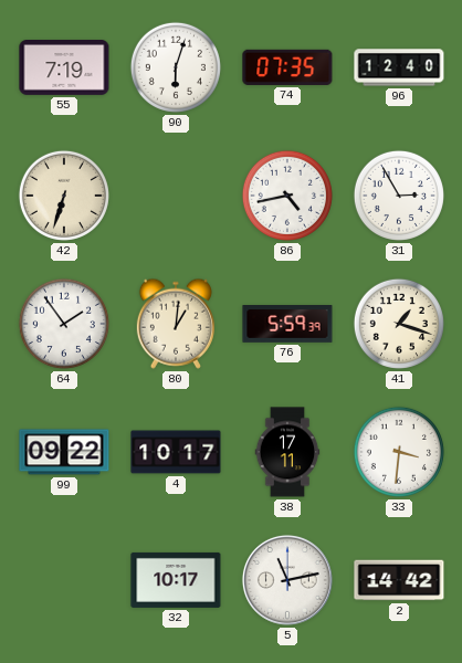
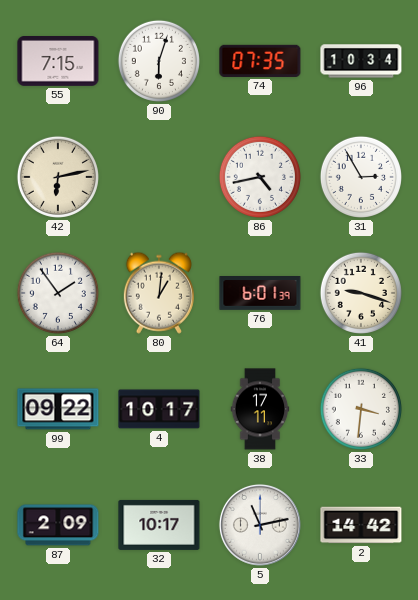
55: 7:19 -> 7:15 (58, 62)
96: 12:40 -> 10:34 (361, 61)
42: 6:33 -> 6:13 (58, 177)
76: 5:59 -> 6:01 (260, 294)
41: 1:18 -> 9:18 (361, 293)
87: none -> 2:09 (58, 525)
